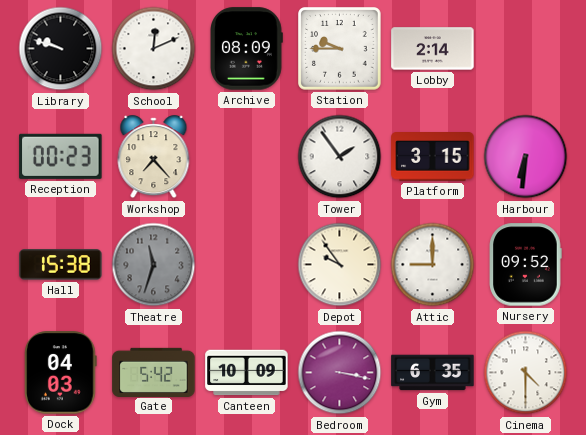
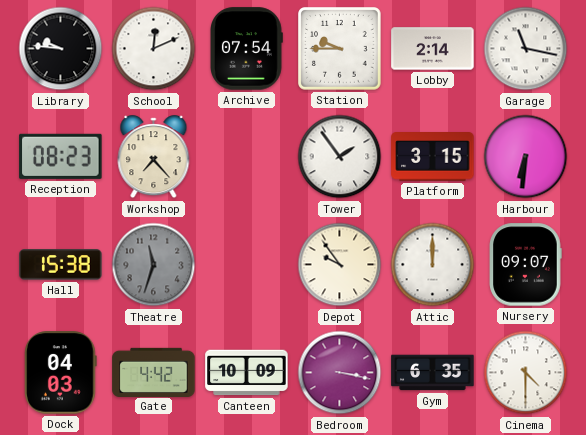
Library: 9:48 -> 9:46 (61, 49)
Archive: 08:09 -> 07:54 (247, 49)
Garage: none -> 11:17 (526, 49)
Reception: 00:23 -> 08:23 (61, 156)
Attic: 9:00 -> 12:00 (433, 265)
Nursery: 09:52 -> 09:07 (525, 265)
Gate: 5:42 -> 4:42 (154, 372)
